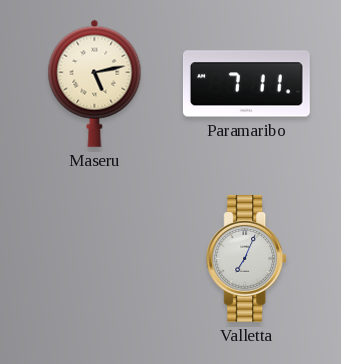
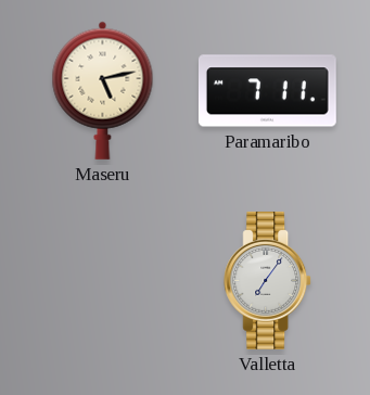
Valletta: 7:04 -> 7:06 (268, 280)
